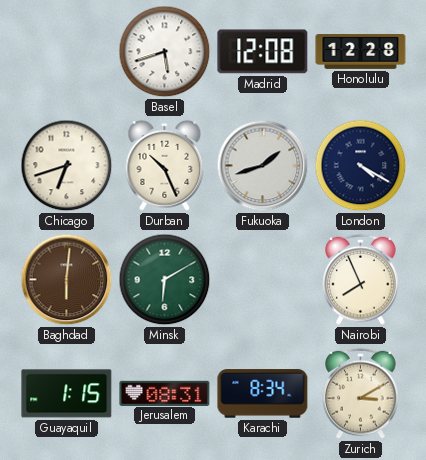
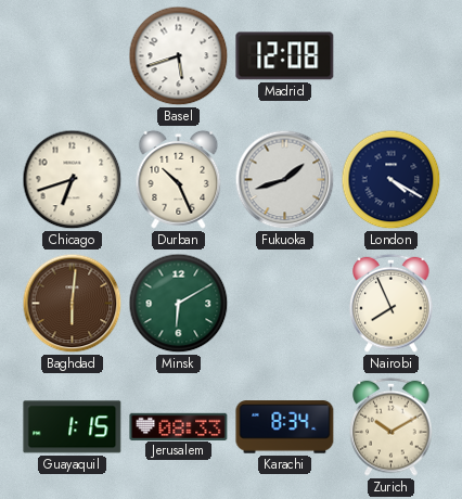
Honolulu: 12:28 -> none (361, 52)
Jerusalem: 08:31 -> 08:33 (179, 426)
Zurich: 3:10 -> 10:10 (392, 426)
